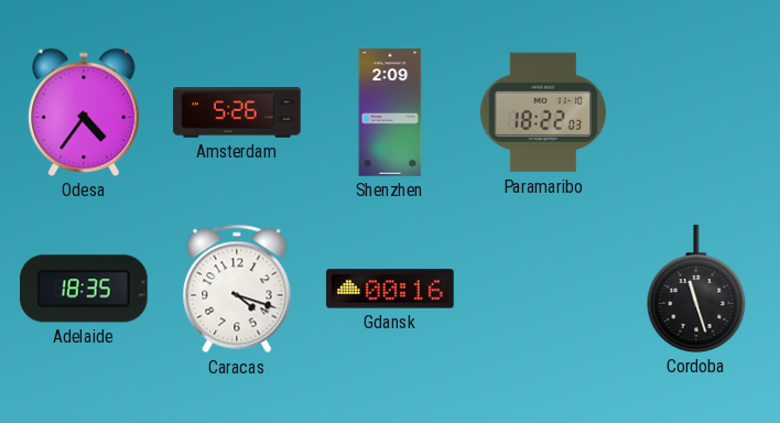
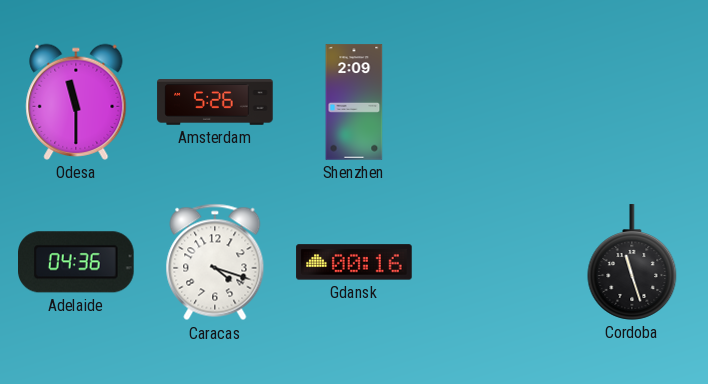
Odesa: 4:36 -> 11:30 (76, 102)
Paramaribo: 18:22 -> none (543, 112)
Adelaide: 18:35 -> 04:36 (77, 262)
